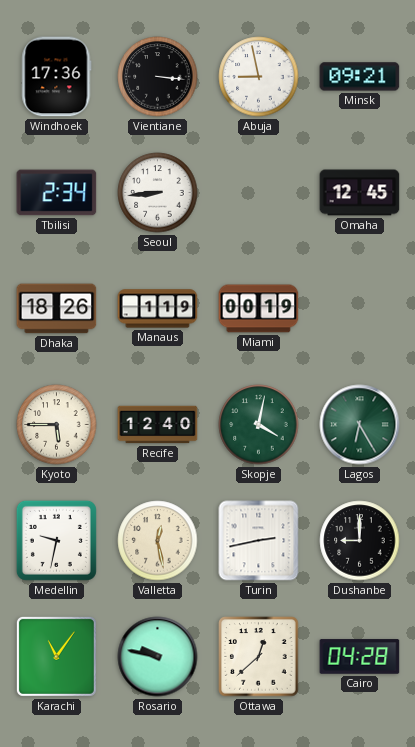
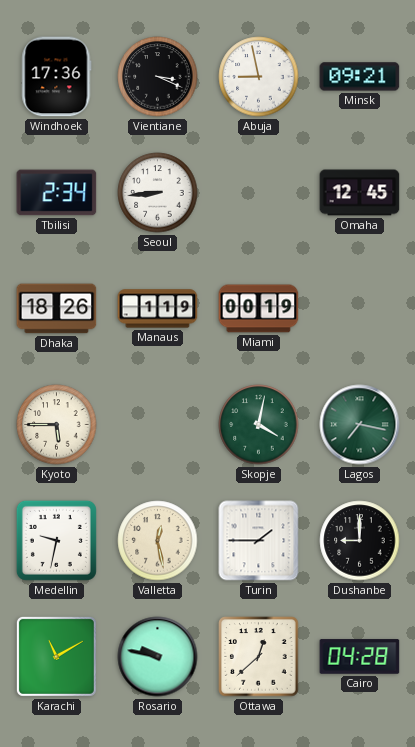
Vientiane: 3:16 -> 3:19 (158, 77)
Recife: 12:40 -> none (158, 425)
Lagos: 6:25 -> 7:17 (360, 425)
Turin: 2:43 -> 1:45 (259, 541)
Karachi: 11:06 -> 11:10 (56, 656)
